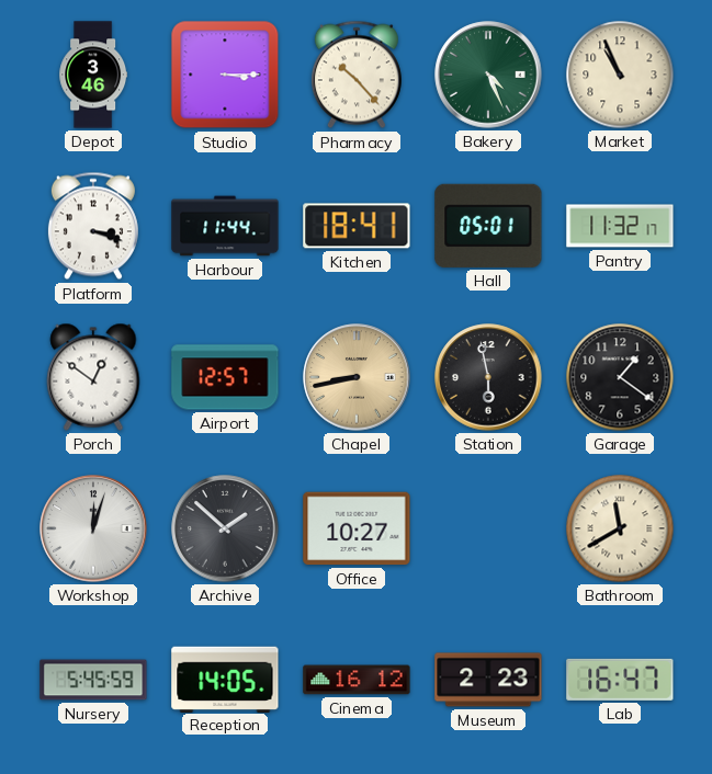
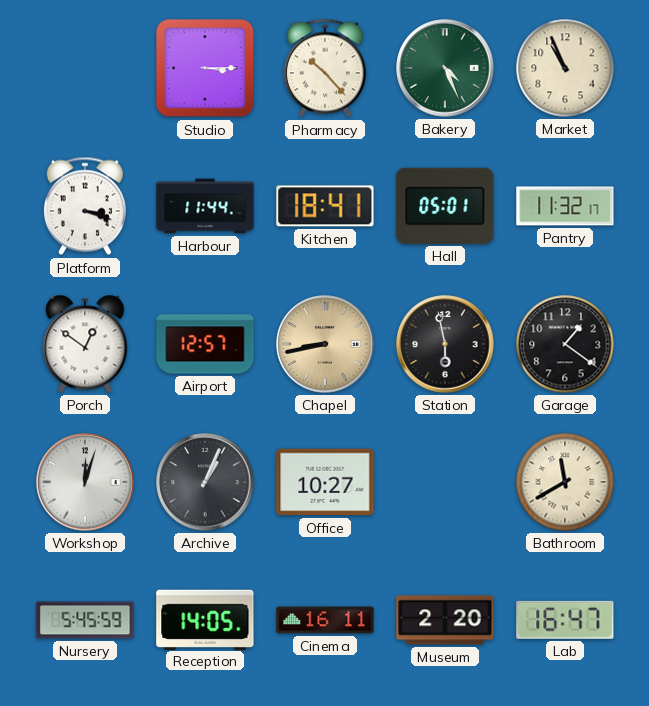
Depot: 3:46 -> none (93, 75)
Archive: 1:52 -> 1:04 (205, 482)
Cinema: 16:12 -> 16:11 (325, 620)
Museum: 2:23 -> 2:20 (445, 620)
